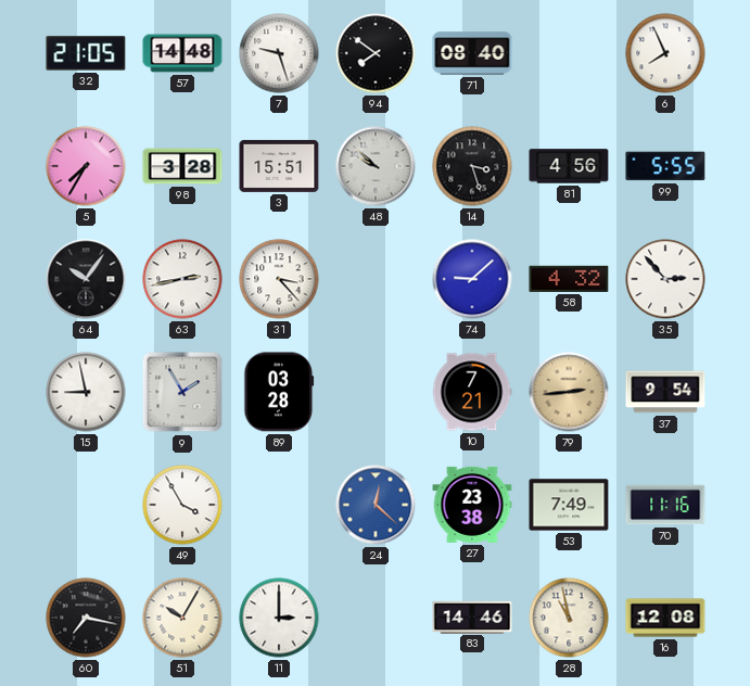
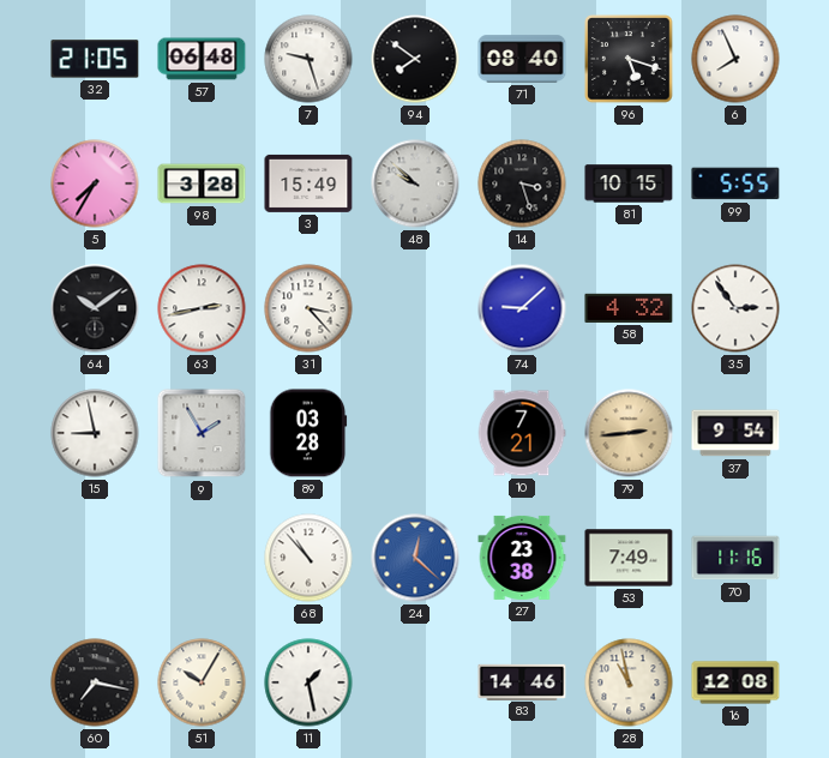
57: 14:48 -> 06:48 (202, 59)
96: none -> 5:18 (629, 59)
3: 15:51 -> 15:49 (308, 184)
81: 4:56 -> 10:15 (629, 184)
64: 10:06 -> 10:09 (95, 308)
35: 2:53 -> 2:54 (735, 308)
49: 3:55 -> none (182, 505)
68: none -> 10:53 (308, 558)
11: 3:00 -> 1:28 (308, 682)
